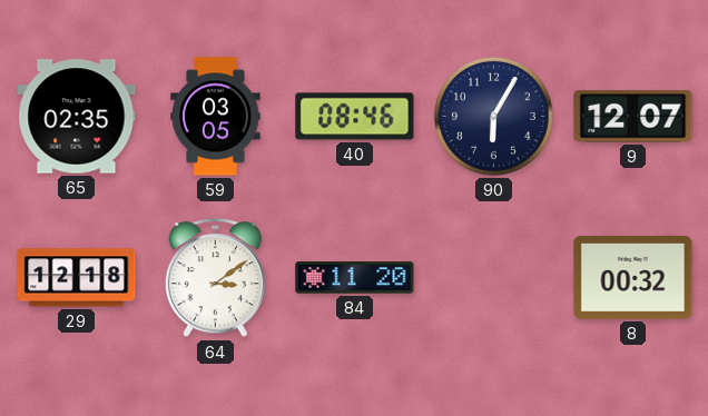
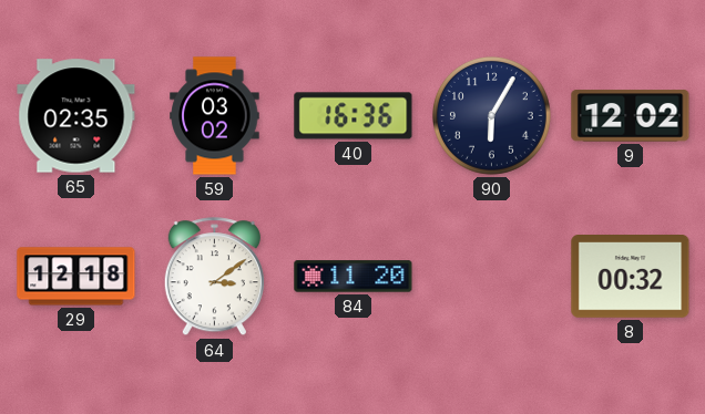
59: 03:05 -> 03:02 (215, 116)
40: 08:46 -> 16:36 (354, 116)
9: 12:07 -> 12:02 (631, 116)
